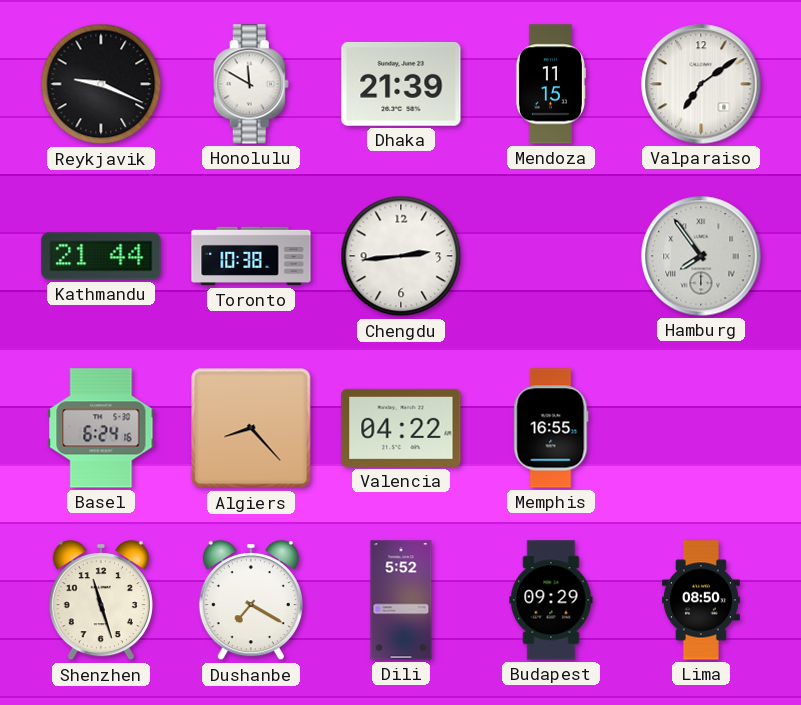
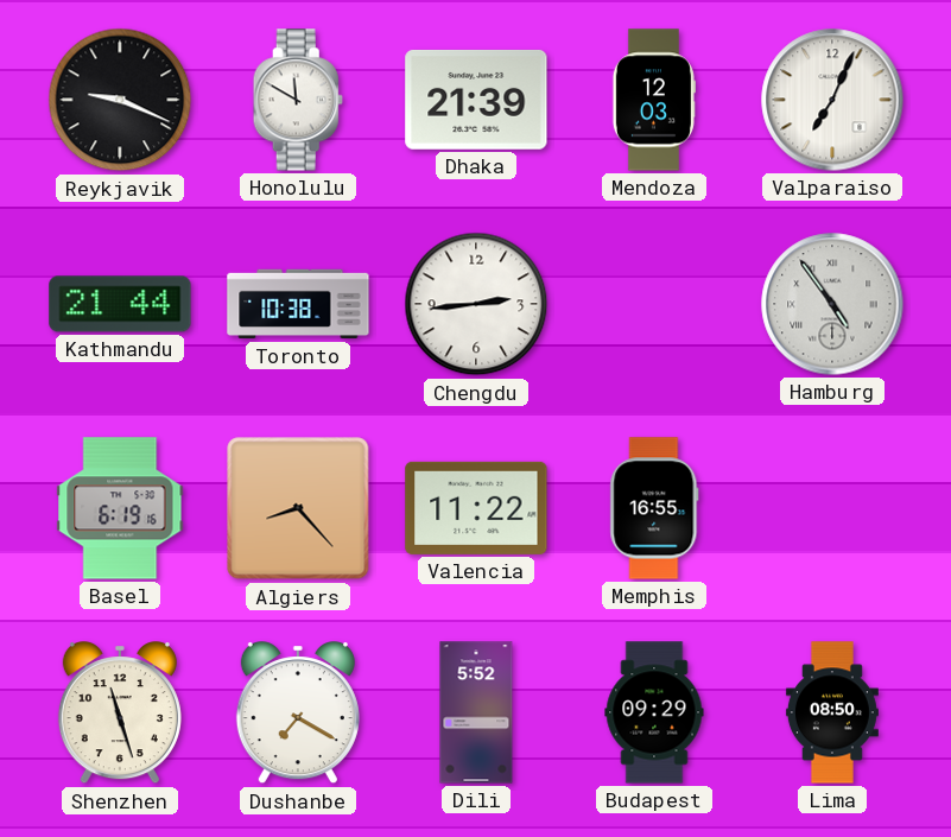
Mendoza: 11:15 -> 12:03 (653, 100)
Valparaiso: 7:09 -> 7:04 (832, 100)
Hamburg: 7:54 -> 4:54 (832, 304)
Basel: 6:24 -> 6:19 (120, 508)
Valencia: 04:22 -> 11:22 (476, 508)
